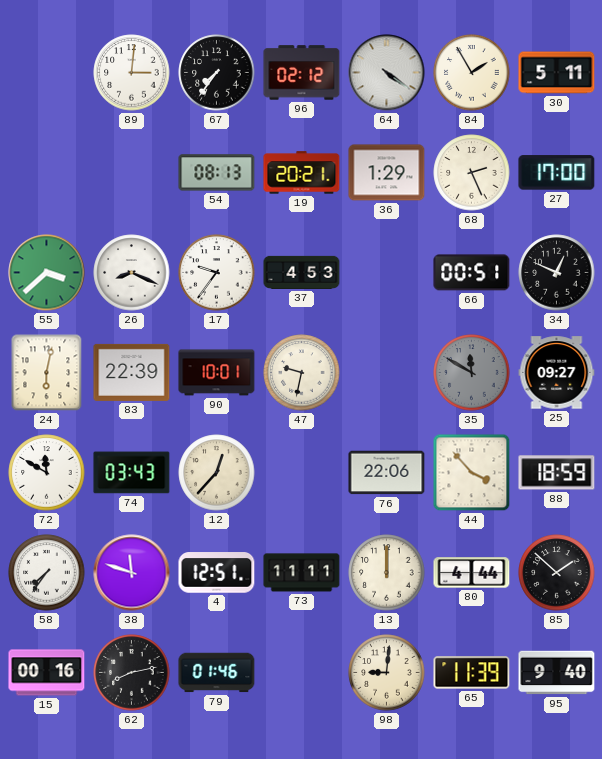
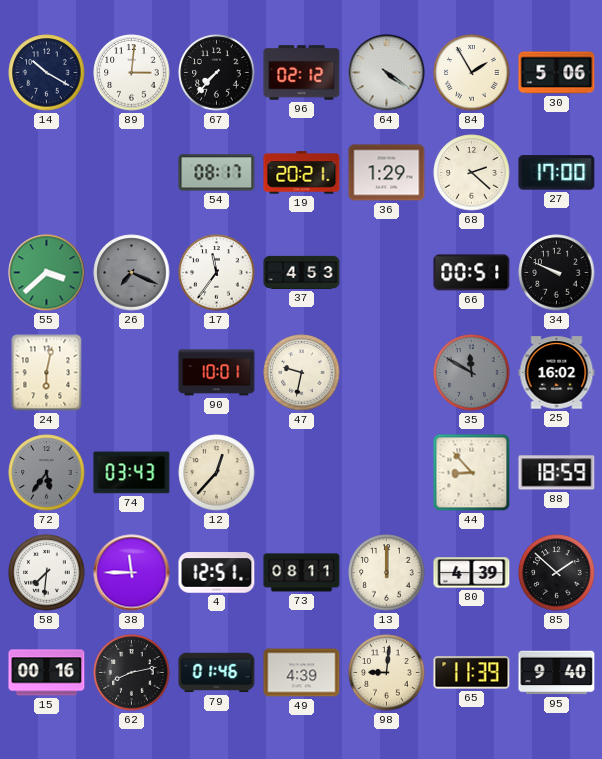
14: none -> 10:20 (47, 73)
67: 7:36 -> 7:37 (217, 73)
30: 5:11 -> 5:06 (557, 73)
54: 08:13 -> 08:17 (217, 173)
68: 2:26 -> 2:22 (472, 173)
26: 8:19 -> 7:19 (132, 273)
26 dial: white -> grey (132, 273)
17: 9:36 -> 11:36 (217, 273)
34: 12:49 -> 9:49 (557, 273)
83: 22:39 -> none (132, 372)
25: 09:27 -> 16:02 (557, 373)
72: 11:50 -> 5:36 (47, 473)
72 dial: white -> grey (47, 473)
76: 22:06 -> none (387, 473)
44: 3:53 -> 8:53 (472, 473)
58: 7:36 -> 7:31 (47, 573)
38: 11:48 -> 11:45 (132, 573)
73: 11:11 -> 08:11 (302, 573)
80: 4:44 -> 4:39 (472, 573)
49: none -> 4:39 (302, 673)
